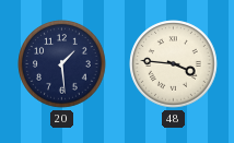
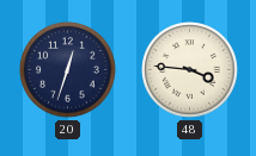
20: 1:29 -> 12:33 (68, 70)
